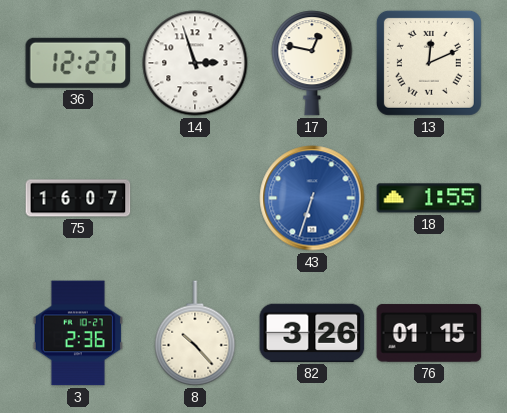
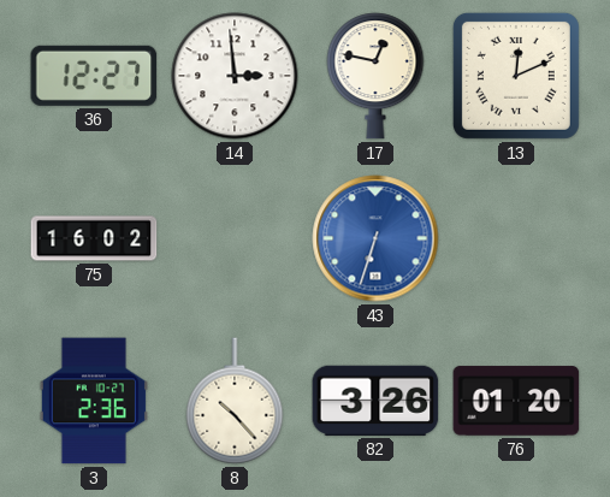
14: 2:57 -> 2:59 (235, 76)
75: 16:07 -> 16:02 (94, 238)
18: 1:55 -> none (429, 198)
76: 01:15 -> 01:20 (516, 401)
